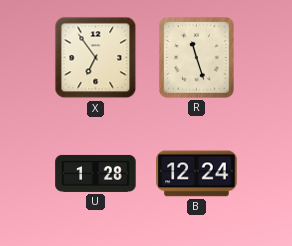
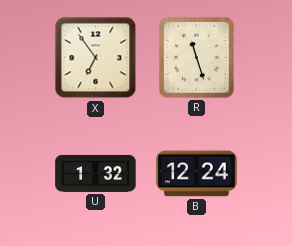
U: 1:28 -> 1:32 (96, 173)
